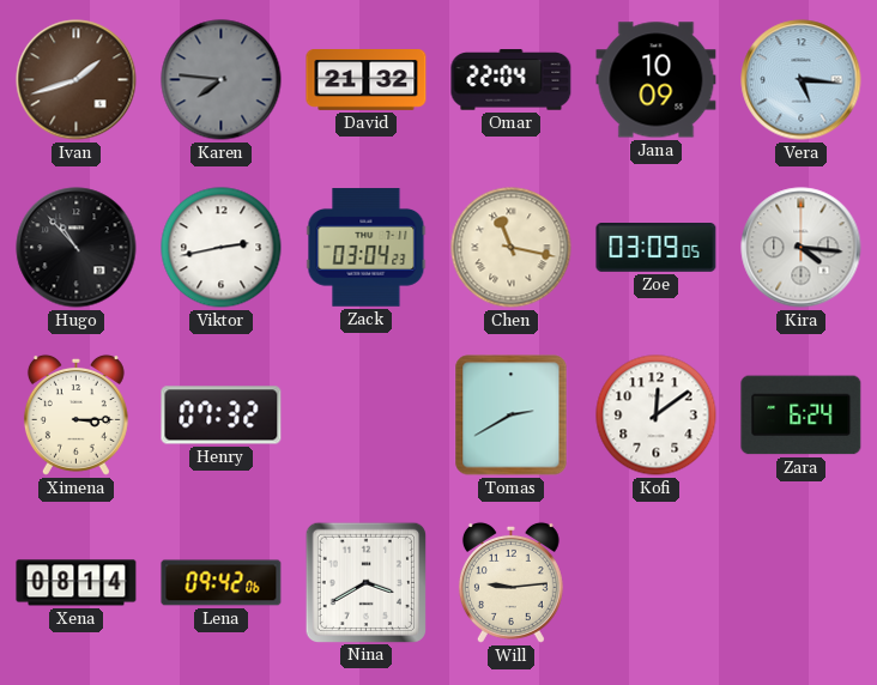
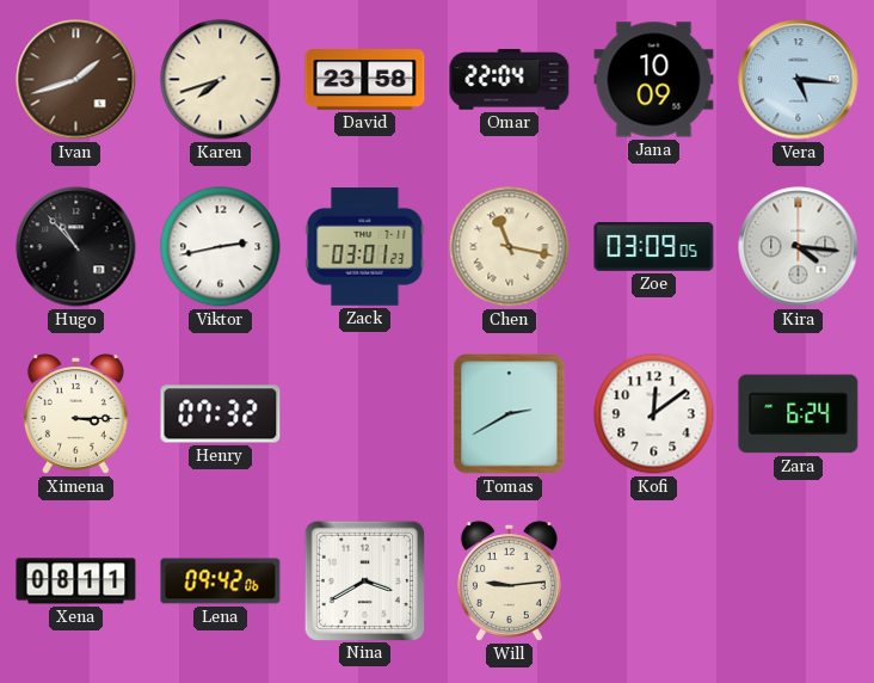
Karen: 7:46 -> 7:42 (221, 80)
Karen dial: grey -> cream (221, 80)
David: 21:32 -> 23:58 (365, 80)
Zack: 03:04 -> 03:01 (365, 247)
Xena: 08:14 -> 08:11 (76, 582)
